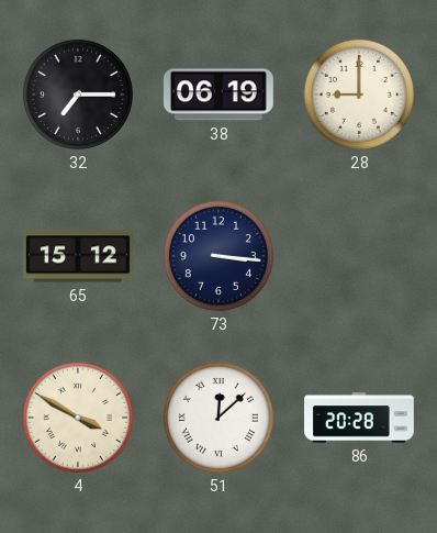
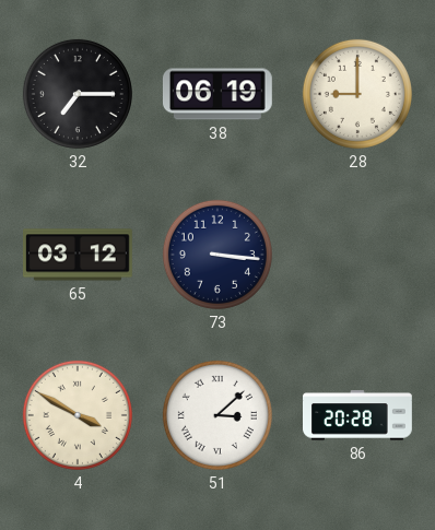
65: 15:12 -> 03:12 (79, 255)
51: 12:08 -> 3:08 (217, 415)
